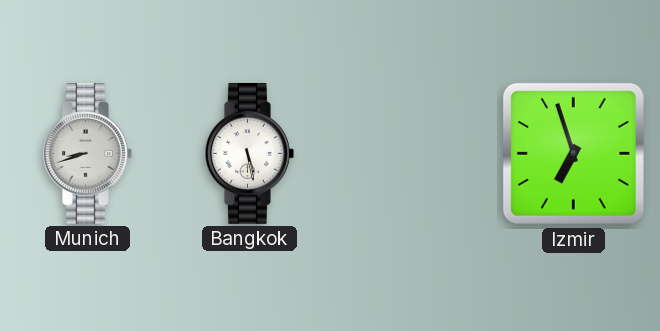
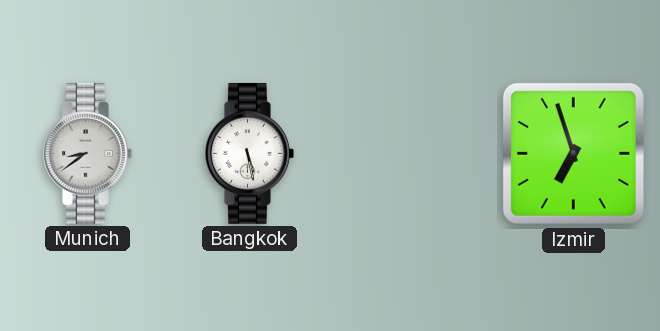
Munich: 8:42 -> 8:39 (88, 153)
